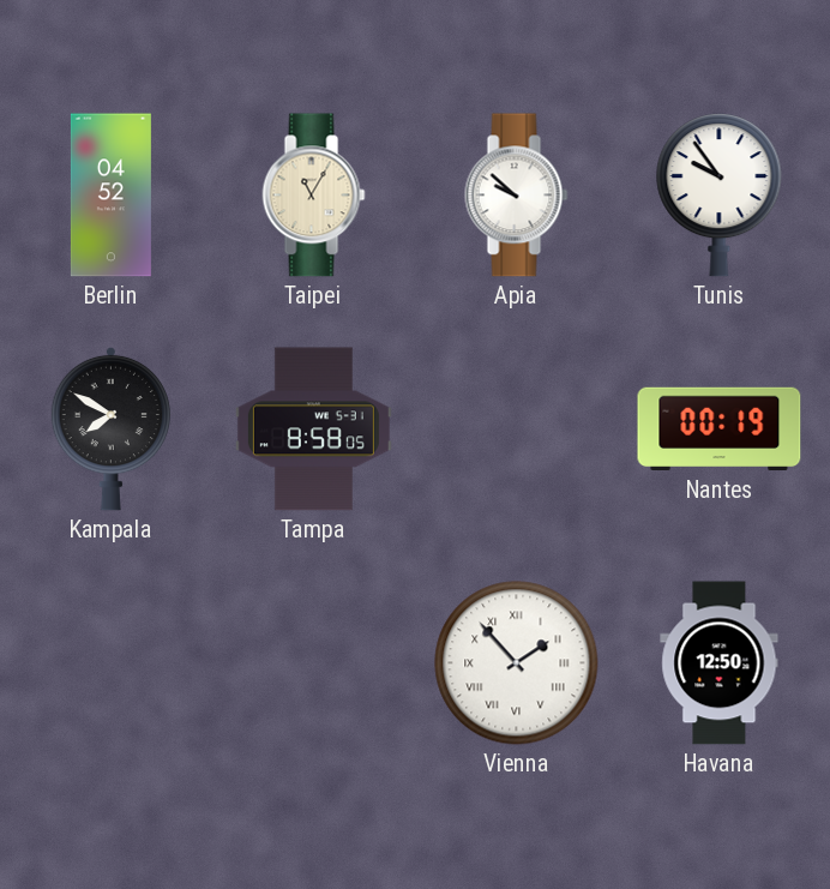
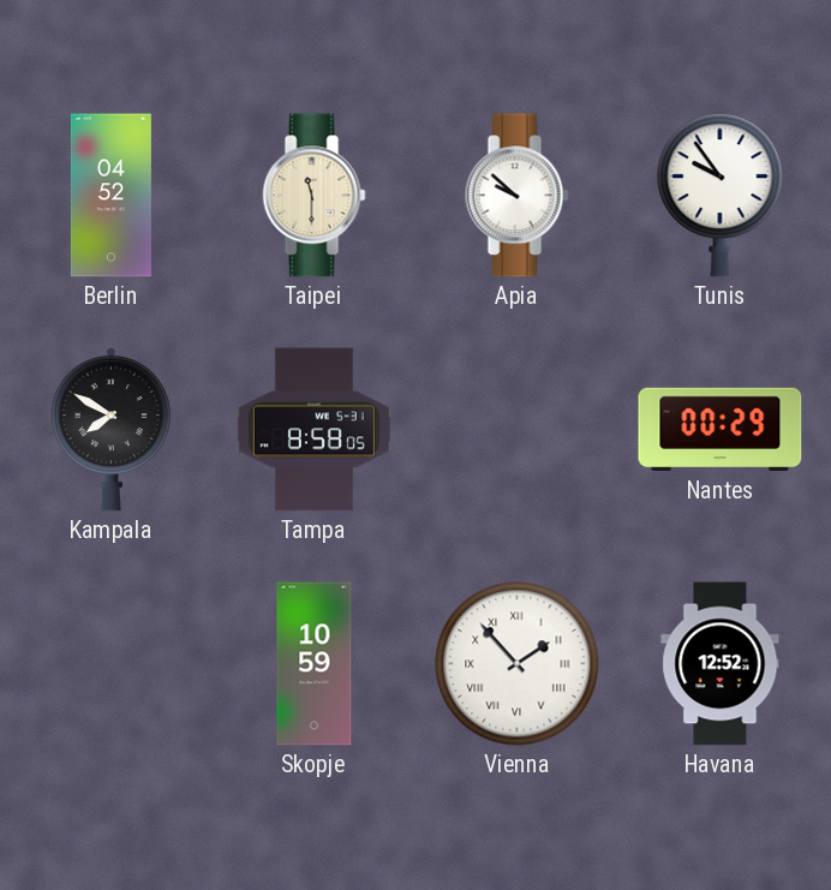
Taipei: 11:05 -> 11:30 (315, 196)
Nantes: 00:19 -> 00:29 (721, 430)
Skopje: none -> 10:59 (315, 664)
Havana: 12:50 -> 12:52 (721, 664)
